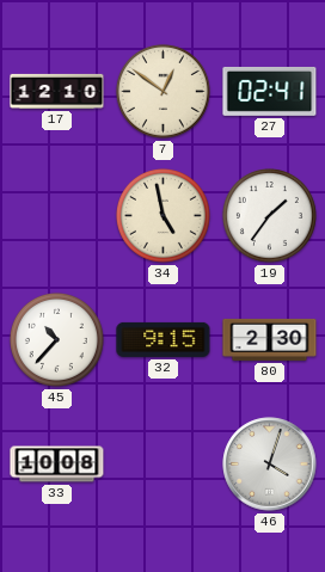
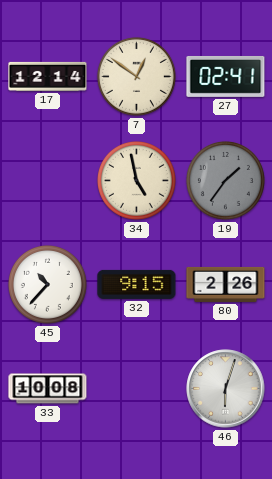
17: 12:10 -> 12:14 (48, 76)
19 dial: white -> grey (225, 180)
80: 2:30 -> 2:26 (226, 284)
46: 4:03 -> 6:03 (226, 389)
